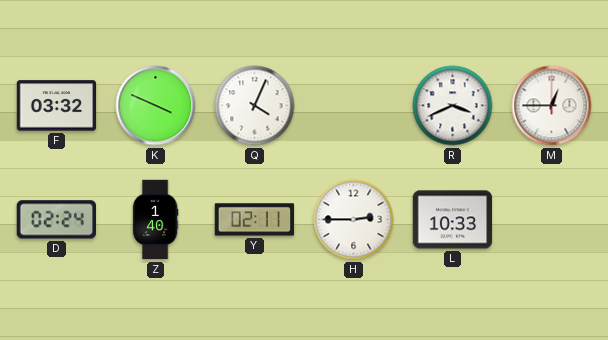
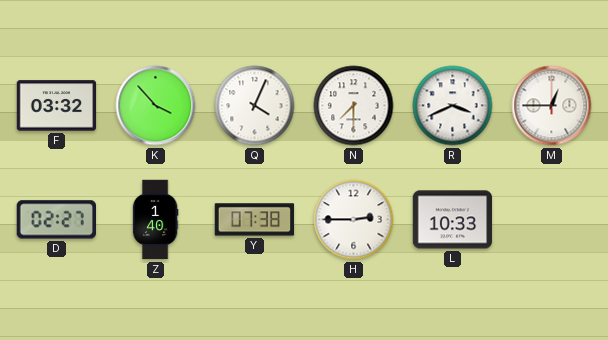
K: 3:49 -> 3:53 (156, 106)
N: none -> 7:30 (354, 106)
D: 02:24 -> 02:27 (56, 220)
Y: 02:11 -> 07:38 (255, 220)
